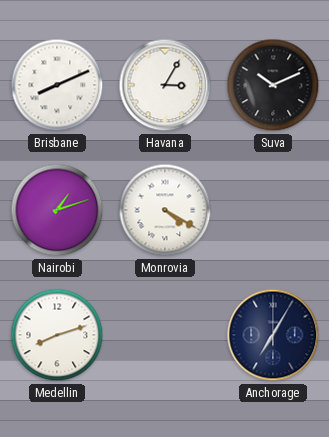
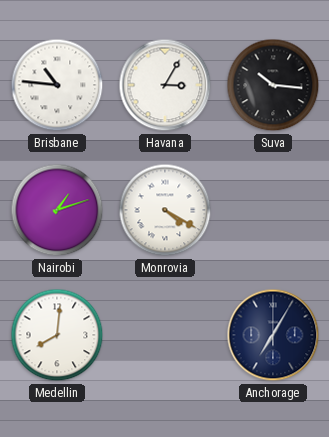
Brisbane: 8:11 -> 10:46 (57, 85)
Suva: 10:11 -> 10:16 (273, 85)
Medellin: 8:12 -> 8:01 (57, 335)
